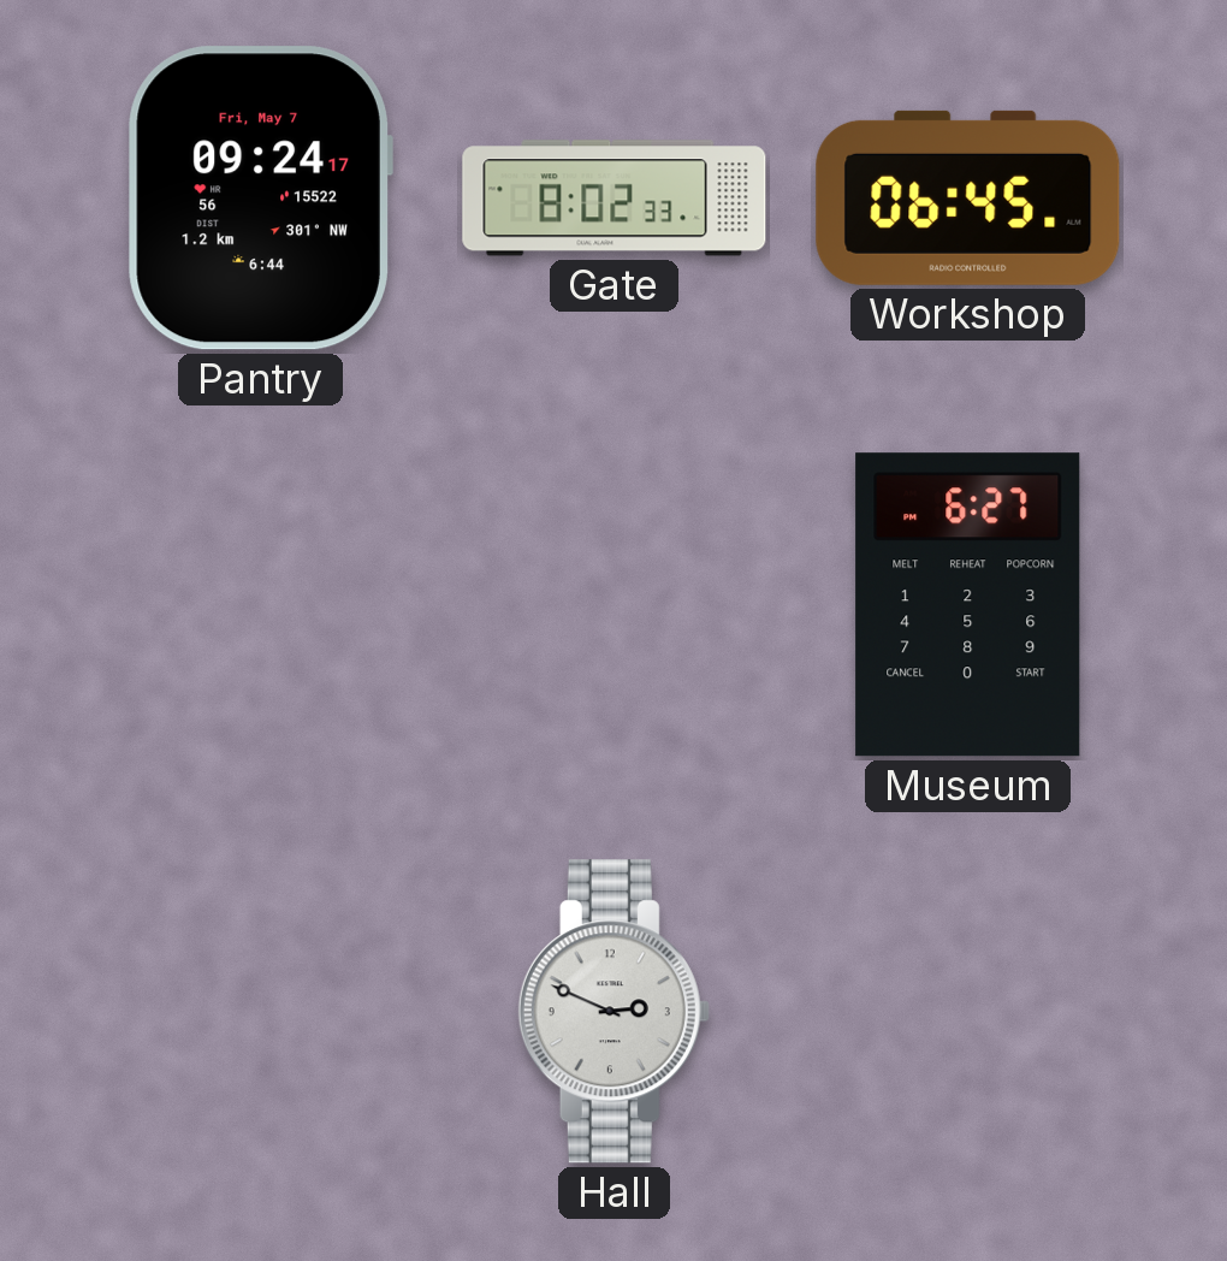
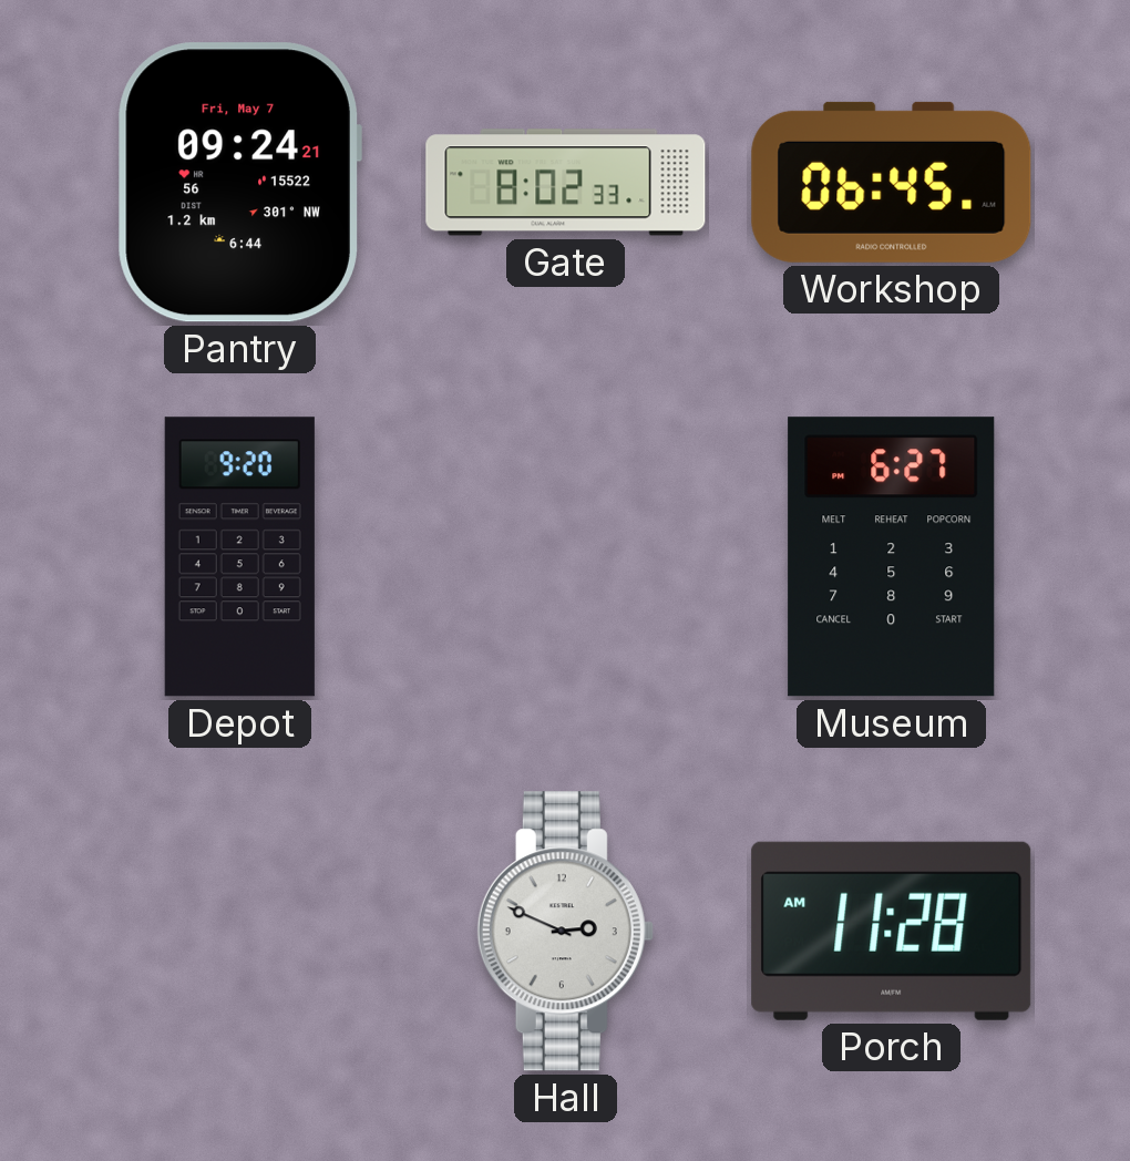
Pantry: 09:24:17 -> 09:24:21 (239, 183)
Depot: none -> 9:20 (239, 557)
Porch: none -> 11:28 (892, 931)
